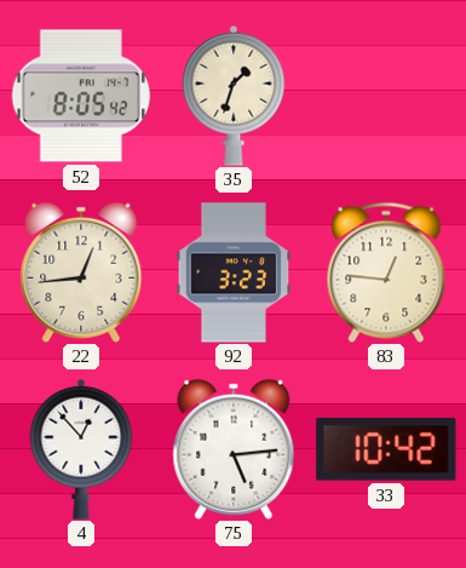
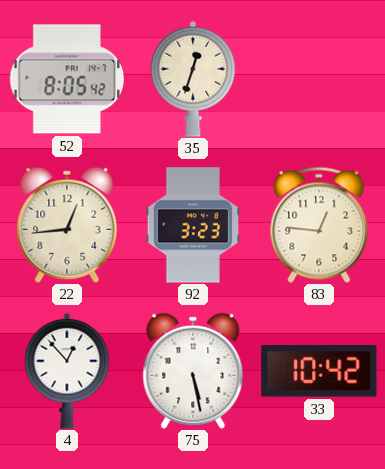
35: 1:33 -> 12:33 (193, 79)
75: 5:14 -> 5:28 (193, 371)
